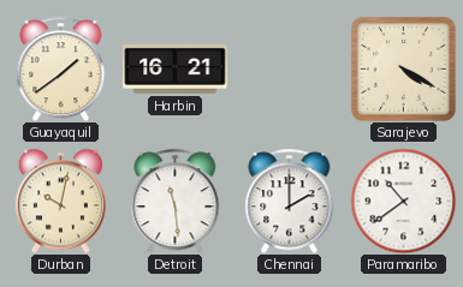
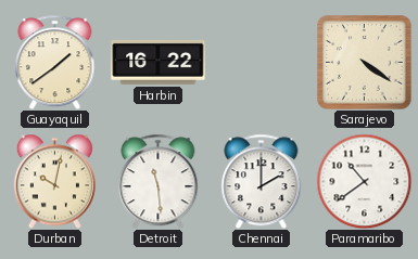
Harbin: 16:21 -> 16:22 (159, 62)
Sarajevo: 4:20 -> 4:21 (365, 63)
